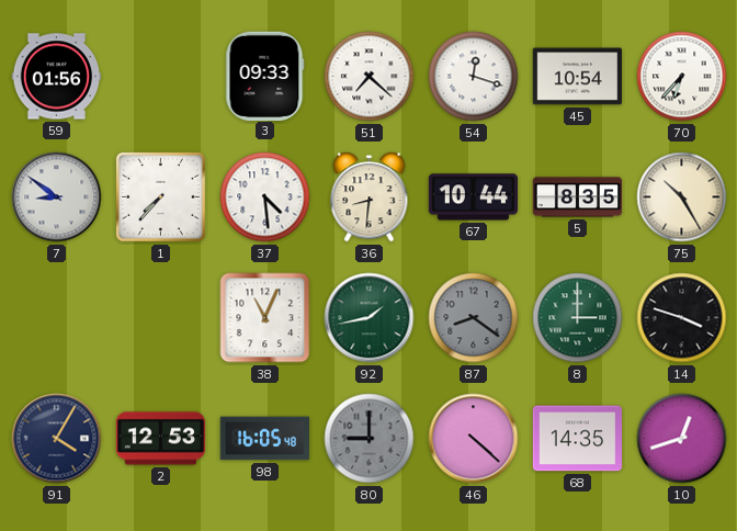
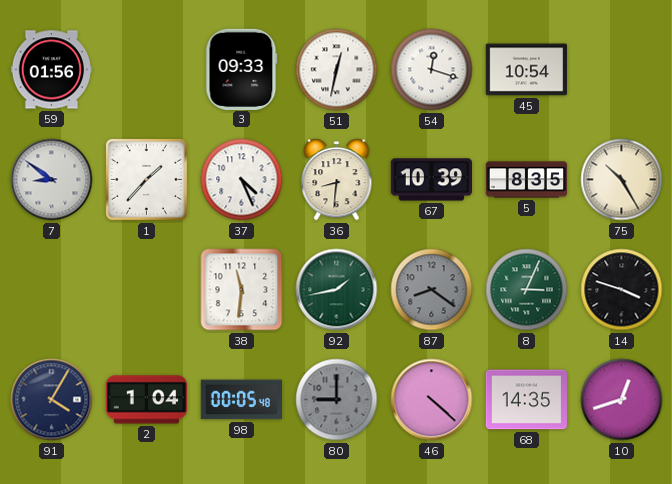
51: 7:22 -> 12:32 (337, 70)
70: 6:37 -> none (682, 77)
1: 7:37 -> 1:37 (146, 179)
37: 4:29 -> 4:26 (242, 180)
67: 10:44 -> 10:39 (431, 180)
38: 11:04 -> 11:31 (242, 290)
8: 3:00 -> 3:04 (527, 290)
2: 12:53 -> 1:04 (147, 400)
98: 16:05 -> 00:05 (241, 400)
